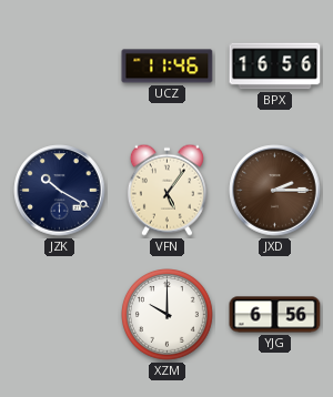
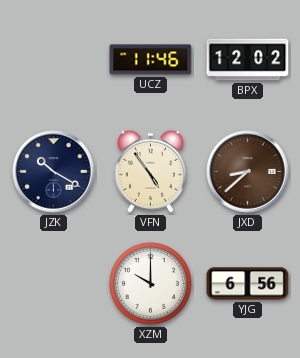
BPX: 16:56 -> 12:02 (248, 60)
VFN: 5:06 -> 4:54 (150, 171)
JXD: 2:15 -> 8:38 (248, 172)
